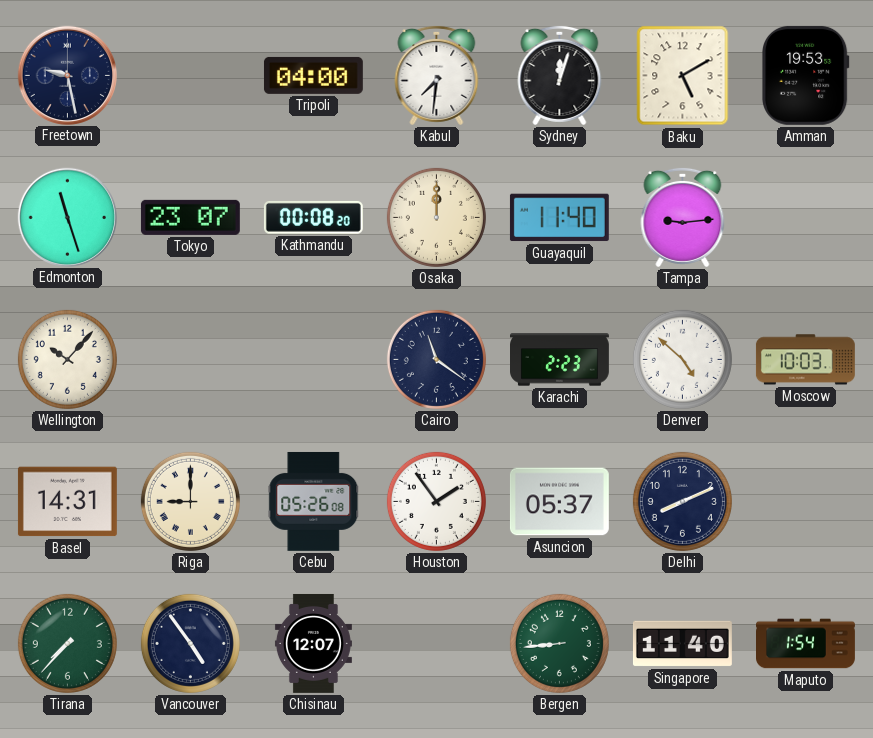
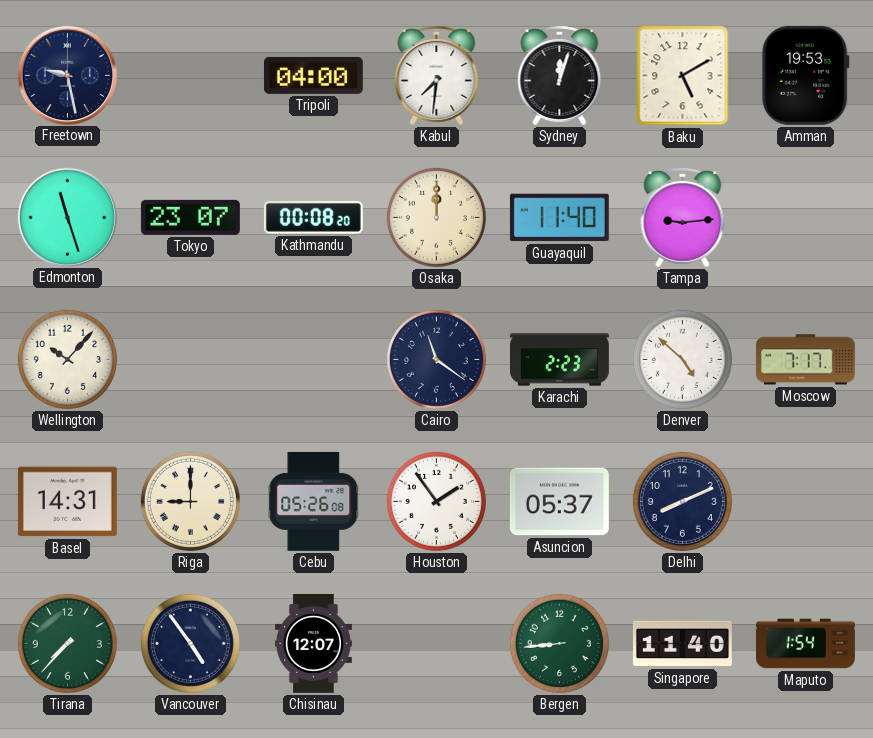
Moscow: 10:03 -> 7:17 (805, 360)
